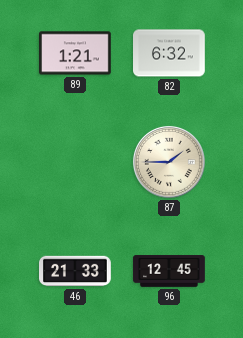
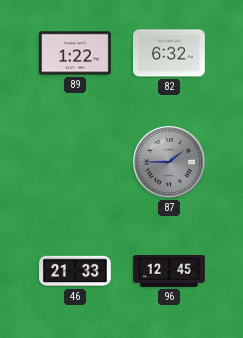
89: 1:21 -> 1:22 (76, 53)
87 dial: cream -> grey (169, 162)
